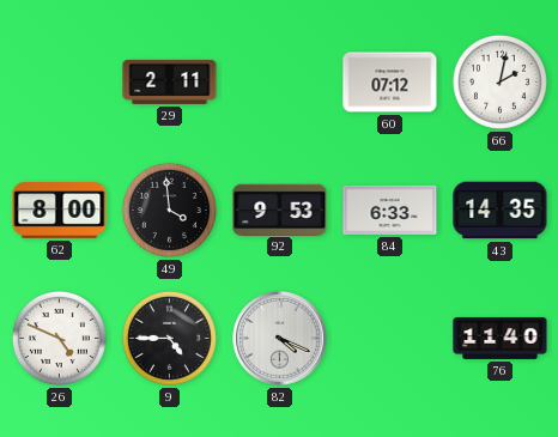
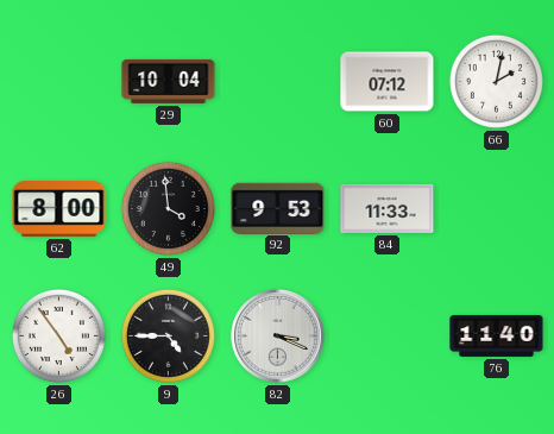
29: 2:11 -> 10:04 (169, 81)
84: 6:33 -> 11:33 (388, 208)
43: 14:35 -> none (501, 211)
26: 4:49 -> 4:54 (58, 335)
82: 4:19 -> 3:19 (278, 336)
